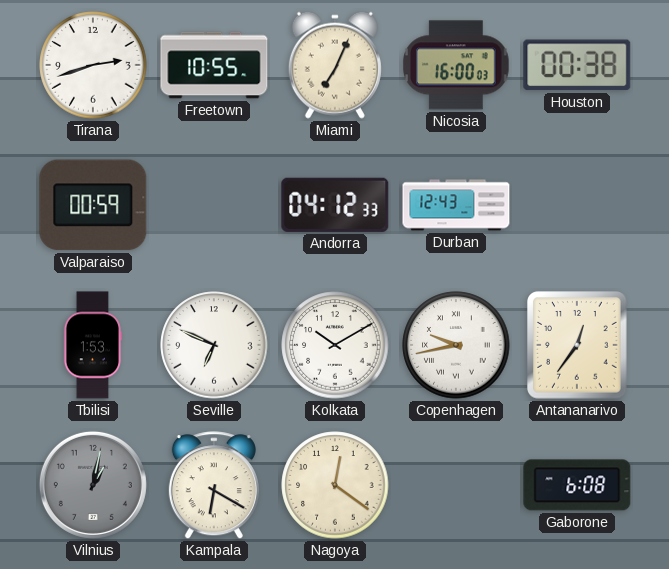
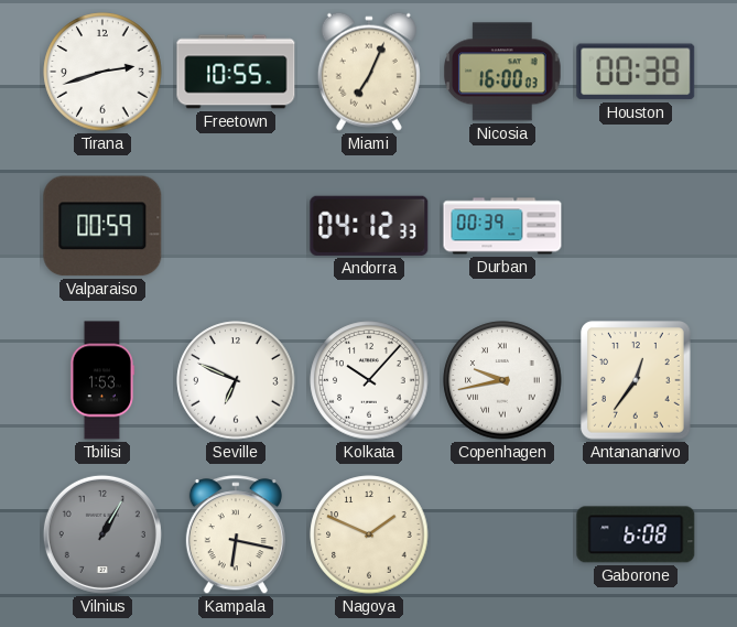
Durban: 12:43 -> 00:39 (502, 226)
Kolkata: 10:10 -> 10:07 (369, 380)
Vilnius: 1:02 -> 1:05 (102, 534)
Kampala: 6:20 -> 6:17 (236, 536)
Nagoya: 12:21 -> 1:49 (369, 534)
